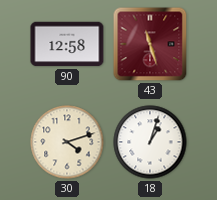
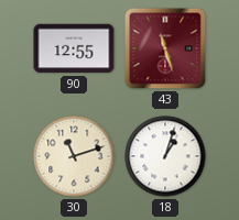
90: 12:58 -> 12:55 (74, 48)
30: 4:12 -> 11:12 (74, 156)
